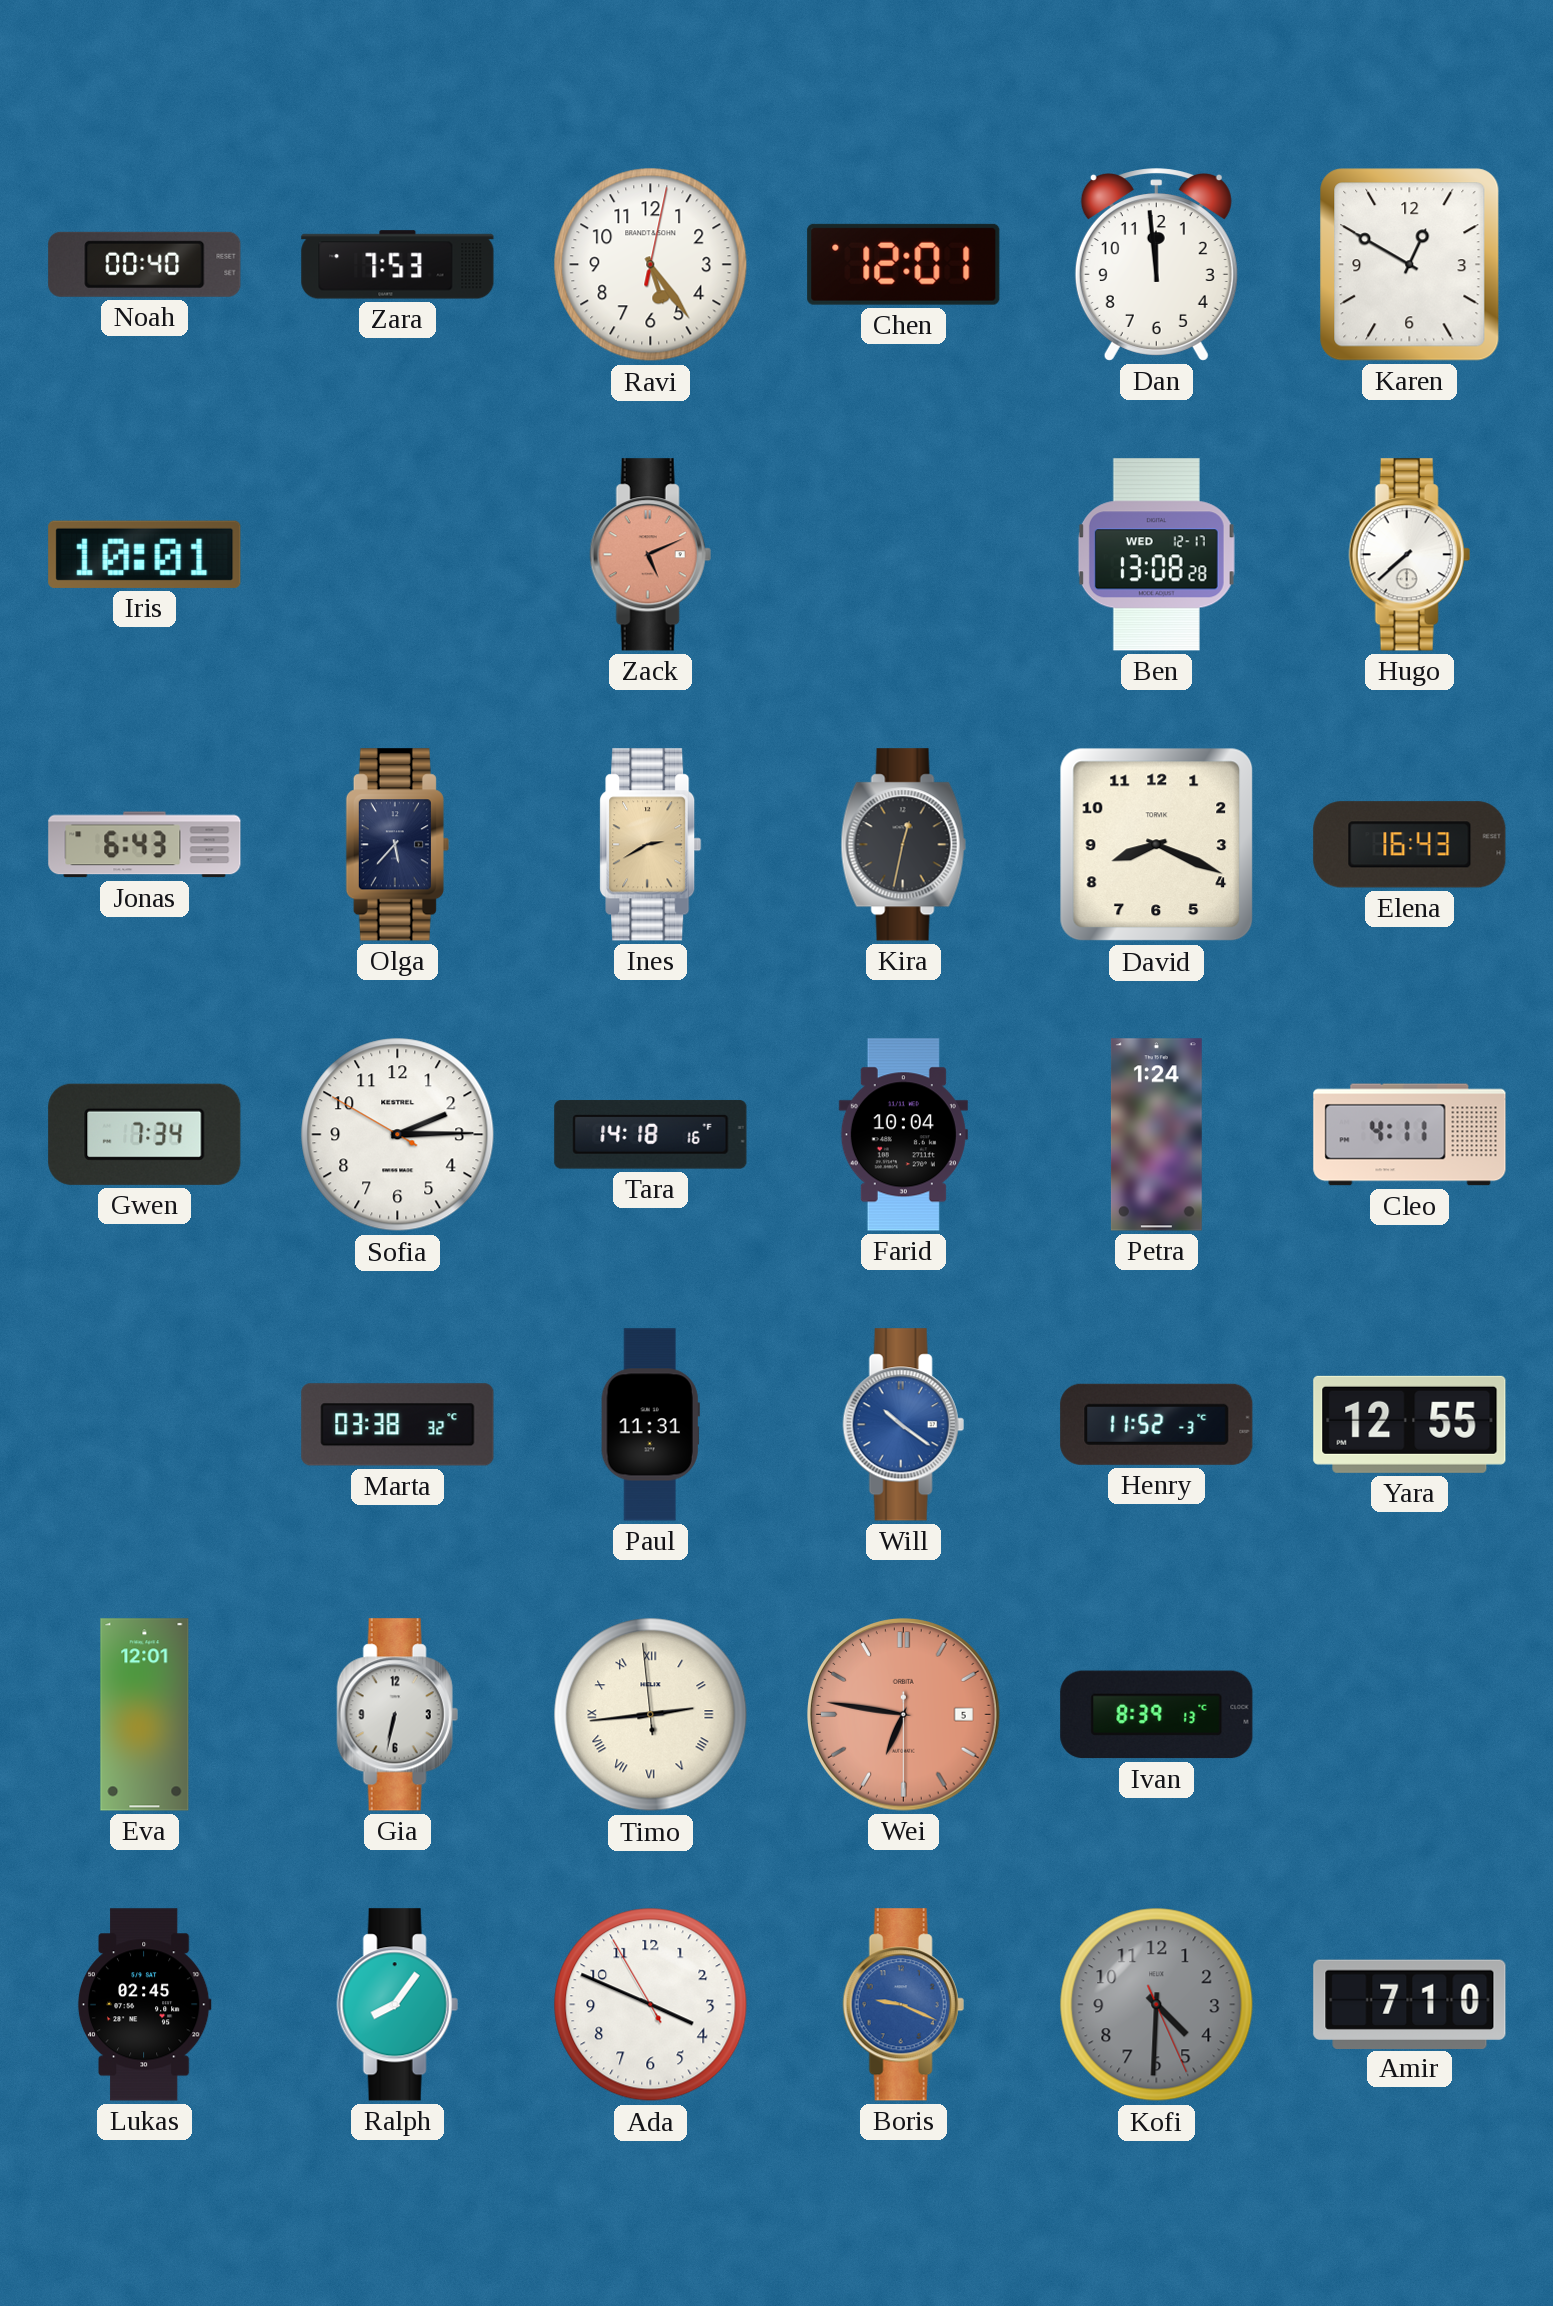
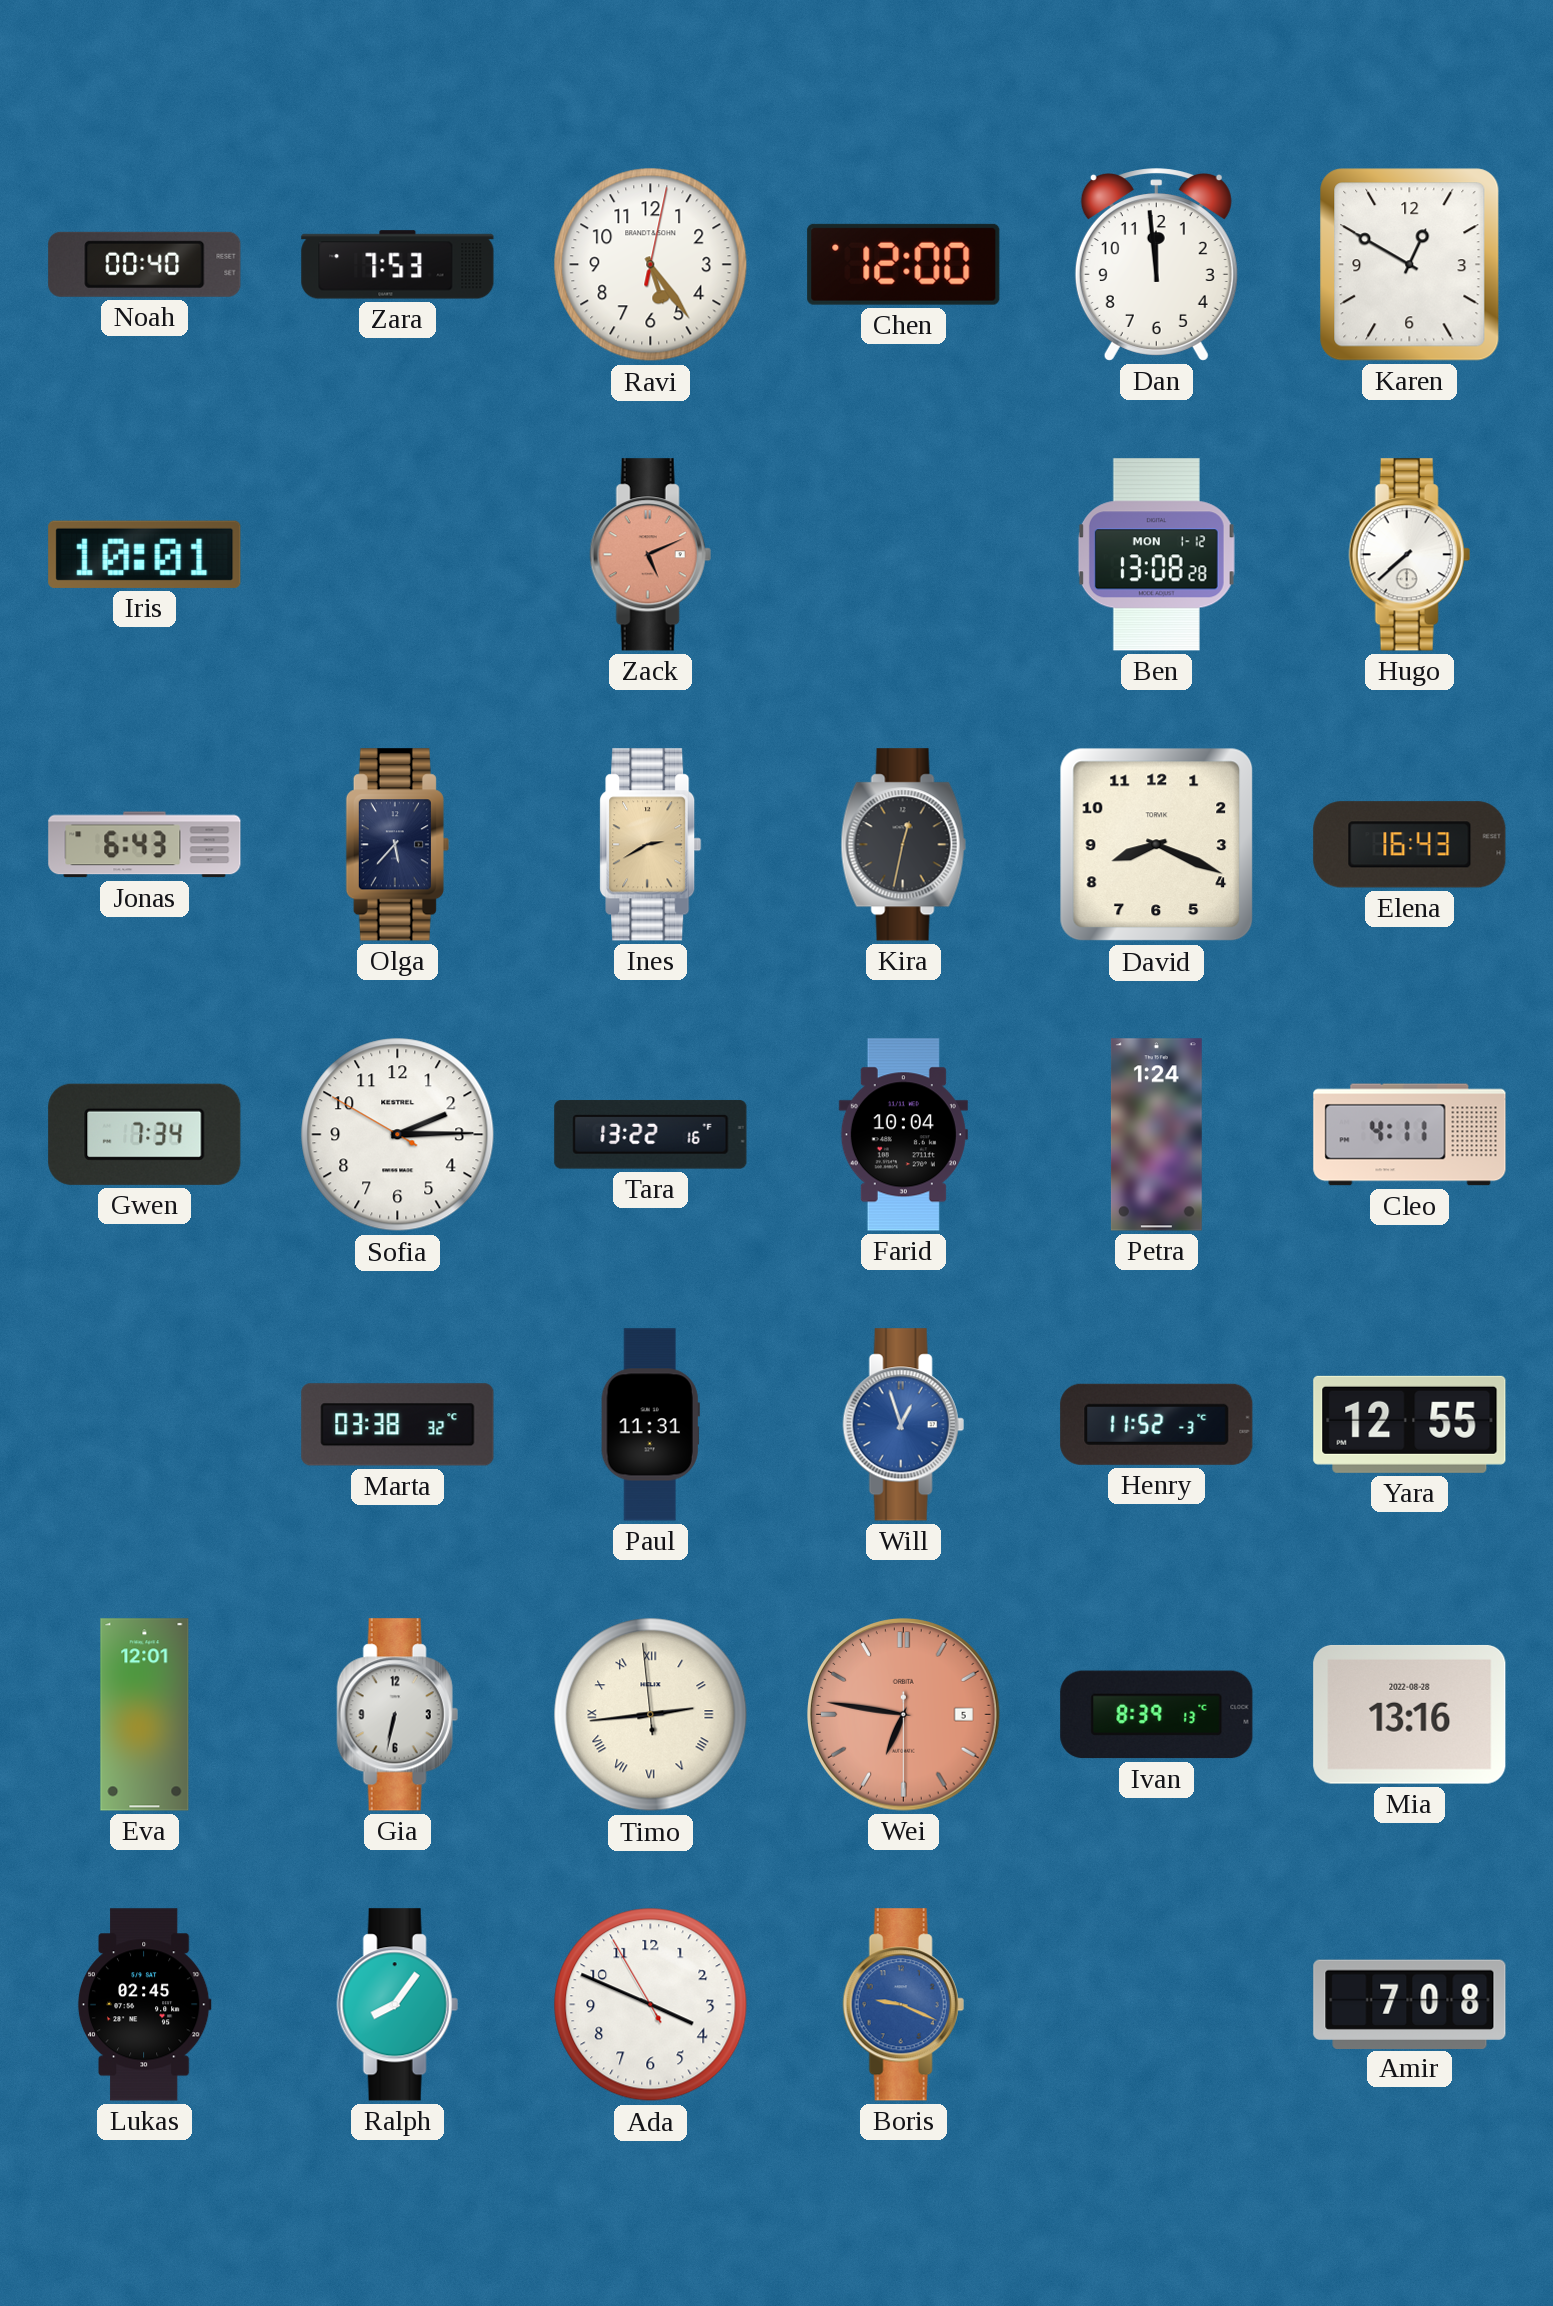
Chen: 12:01 -> 12:00 (904, 264)
Ben date: WED 12-17 -> MON 1-12 (1156, 555)
Tara: 14:18 -> 13:22 (651, 1135)
Will: 10:21 -> 12:57 (903, 1425)
Mia: none -> 13:16 (1410, 1714)
Kofi: 4:30 -> none (1157, 2005)
Amir: 7:10 -> 7:08 (1410, 2004)
